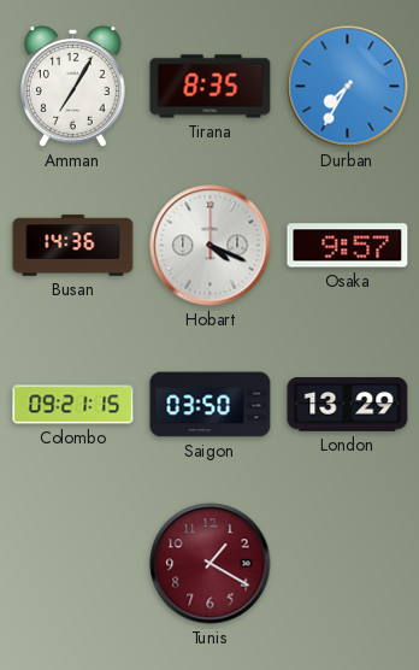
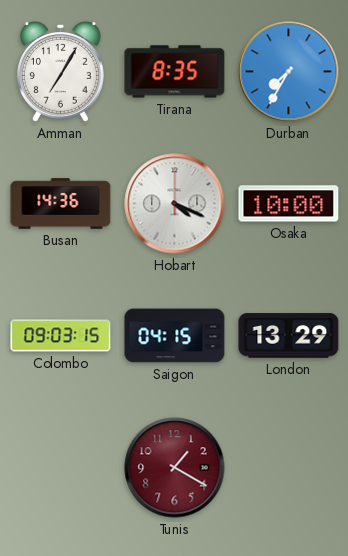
Osaka: 9:57 -> 10:00 (289, 204)
Colombo: 09:21 -> 09:03 (61, 336)
Saigon: 03:50 -> 04:15 (175, 336)
